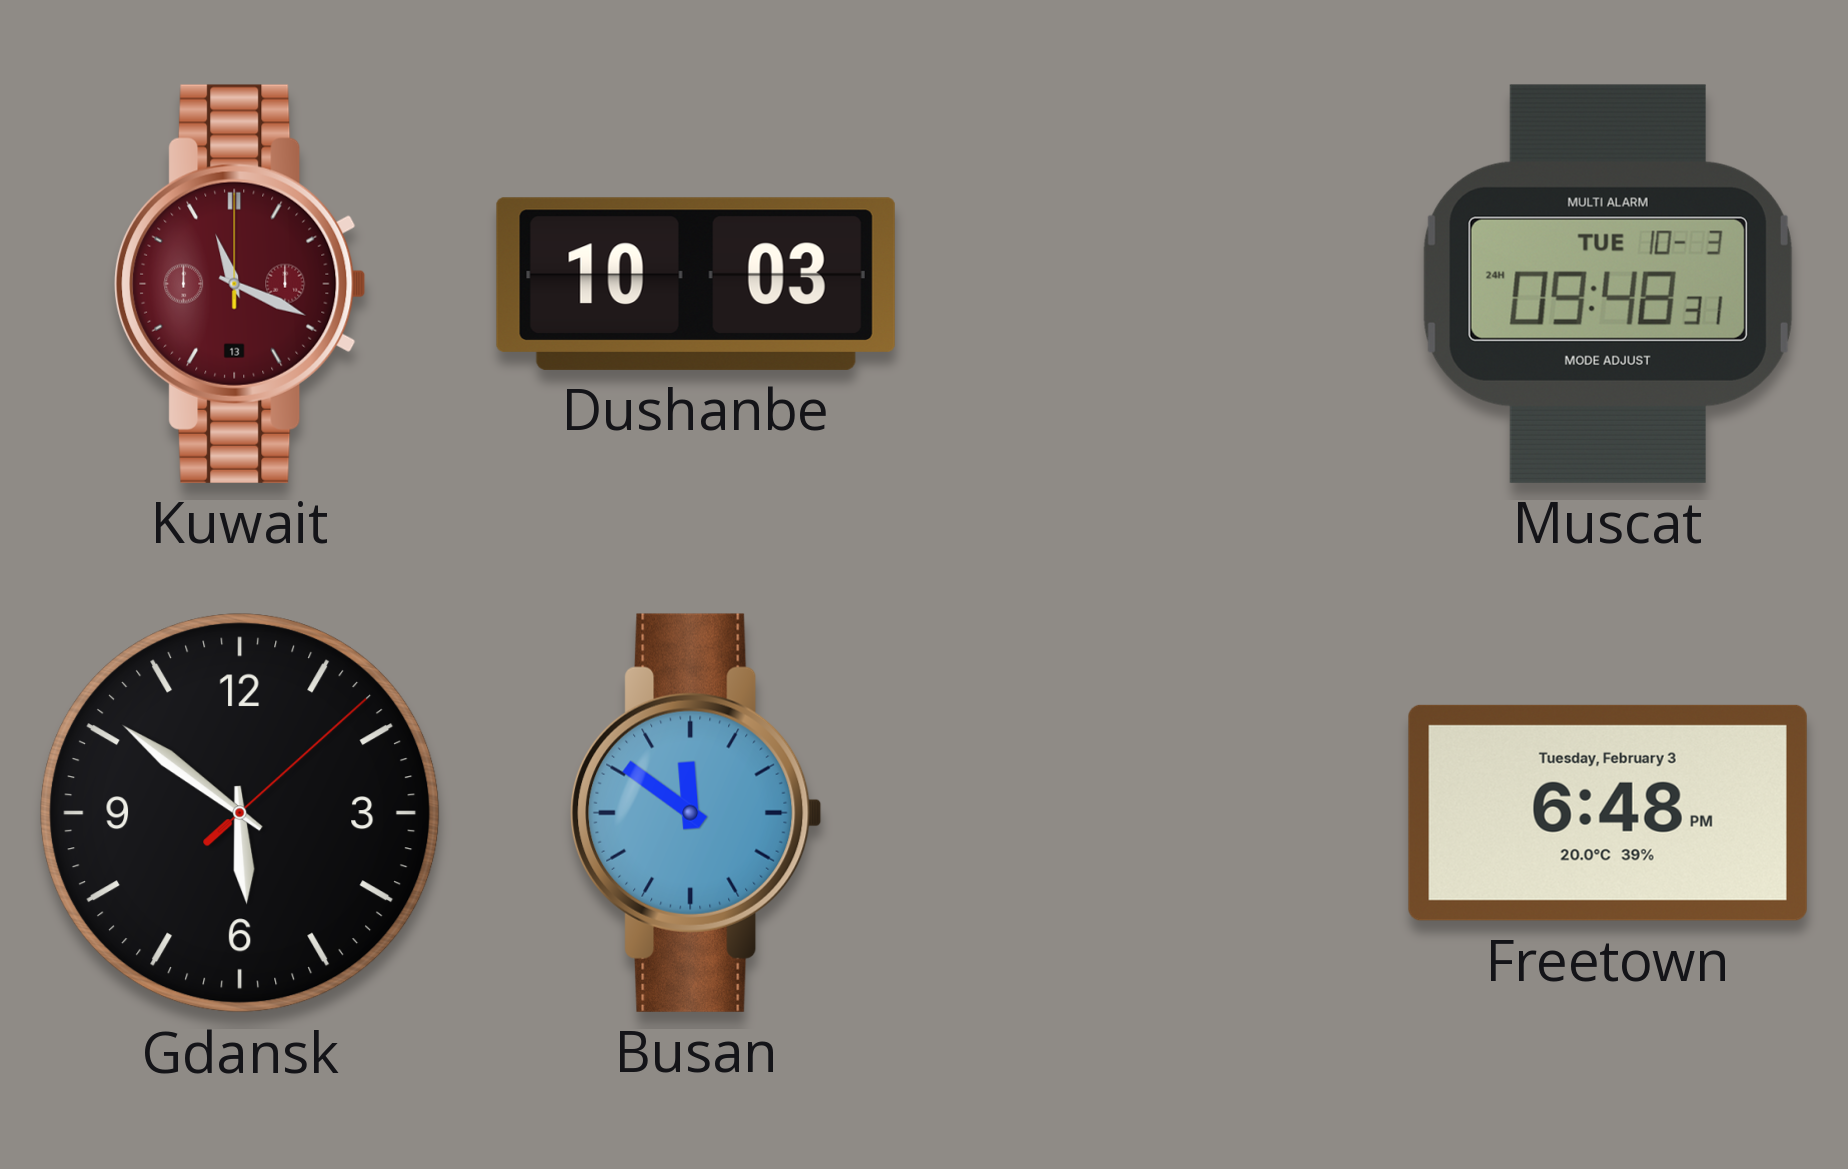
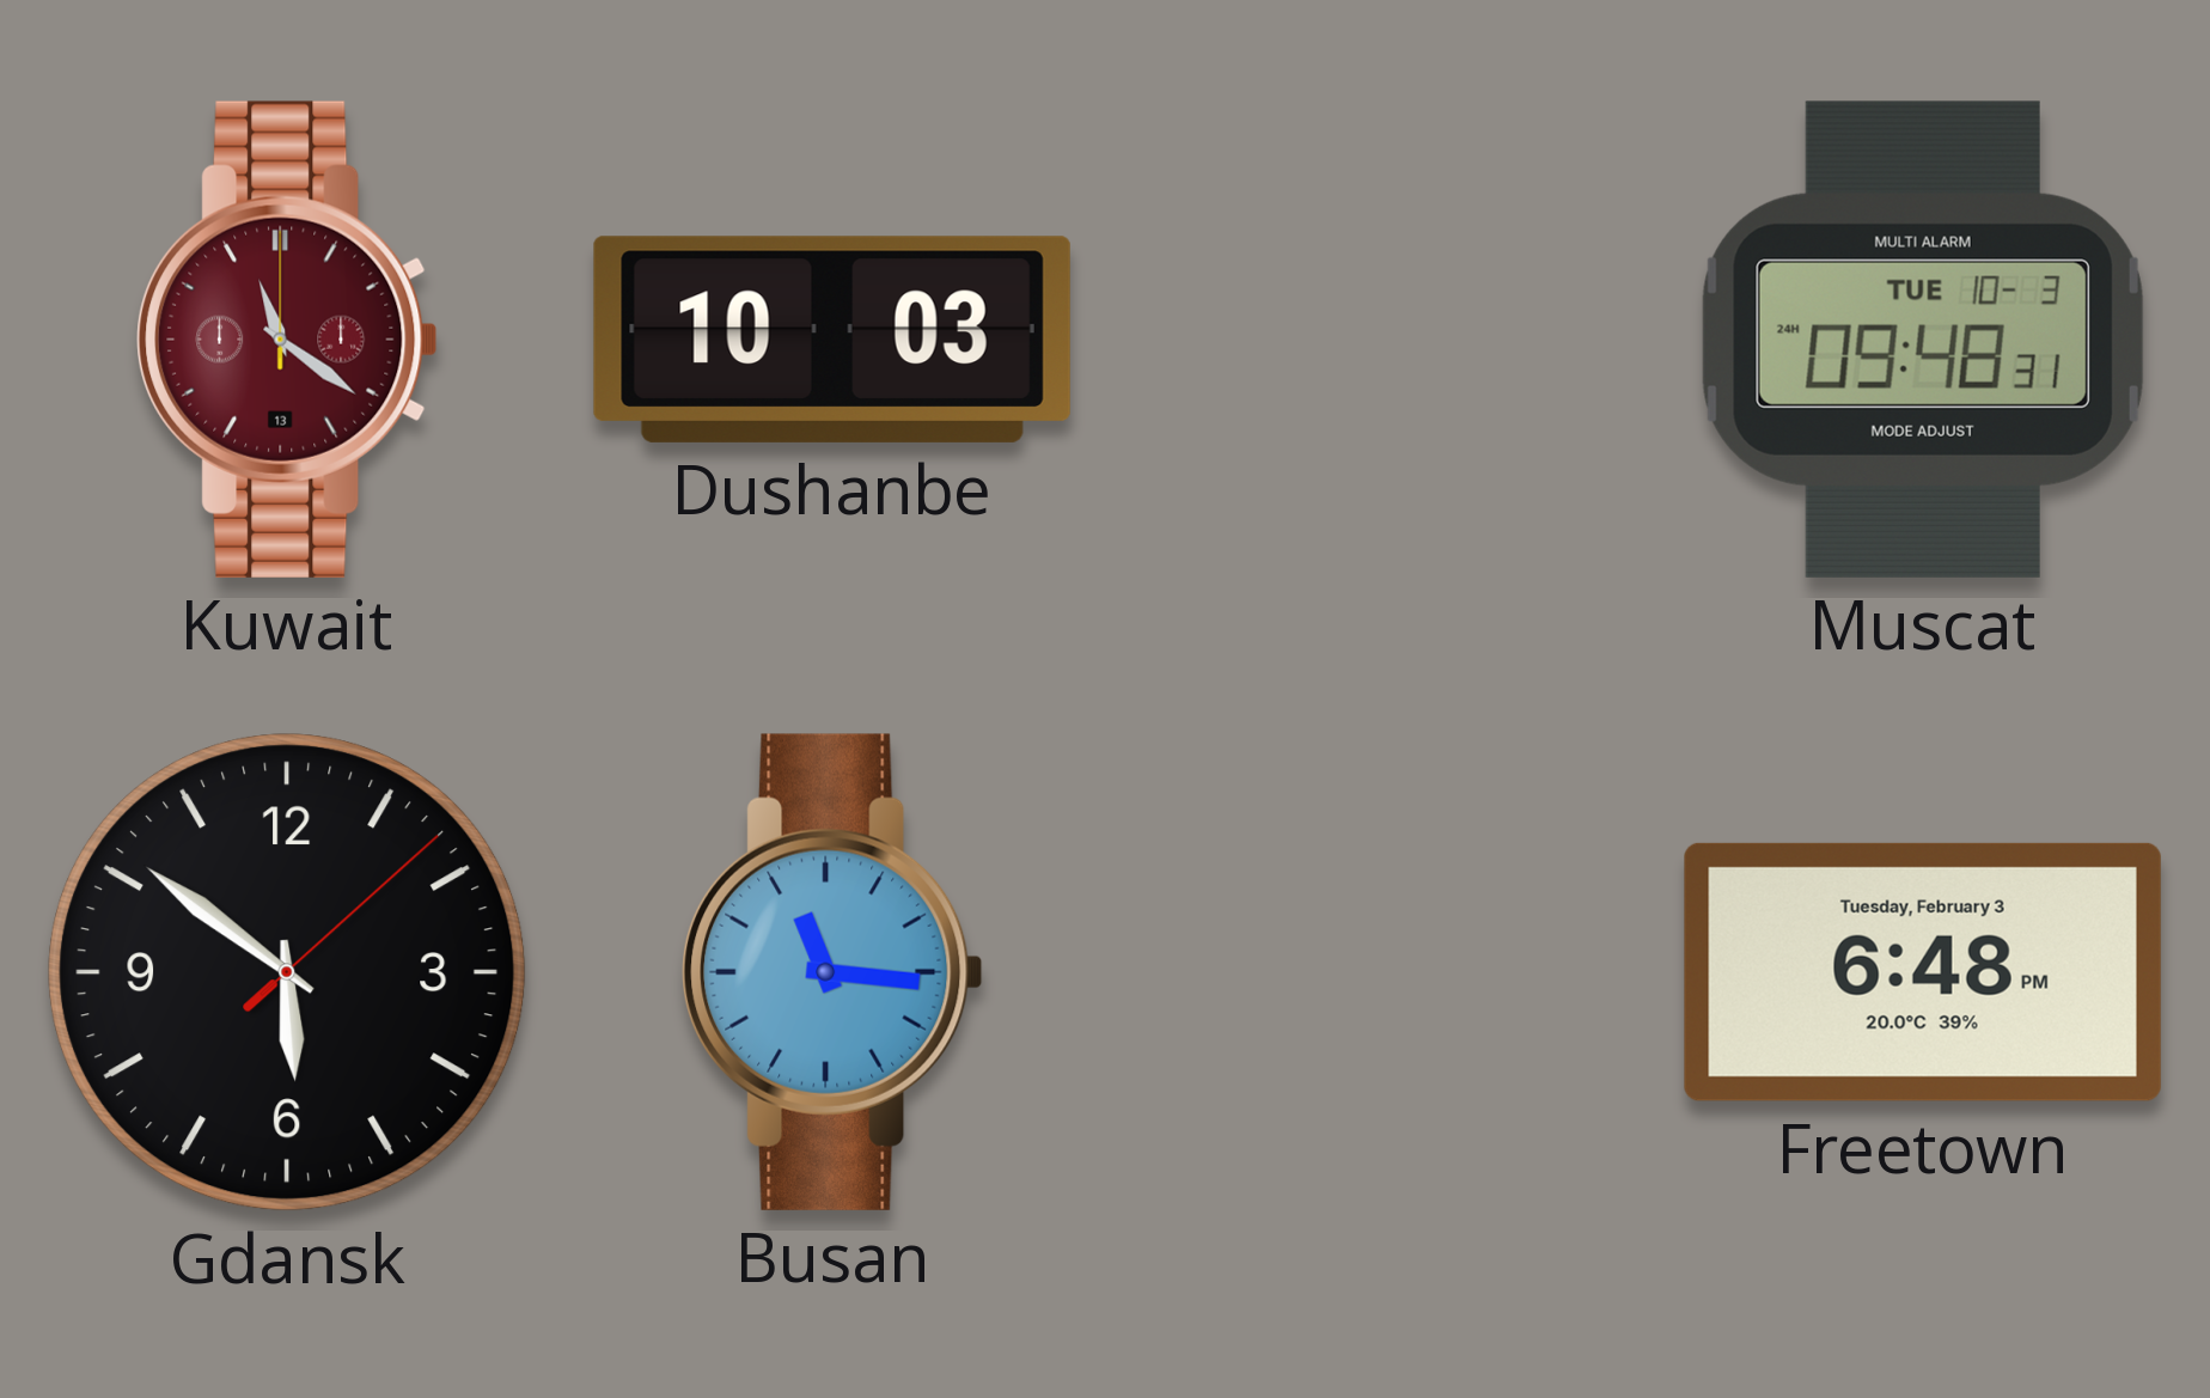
Kuwait: 11:19 -> 11:21 (287, 340)
Busan: 11:51 -> 11:16 (832, 972)
